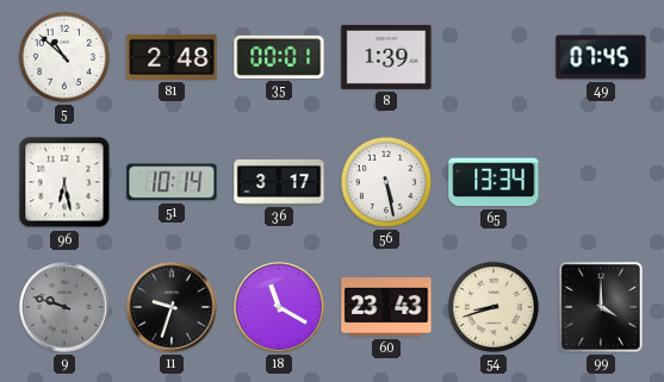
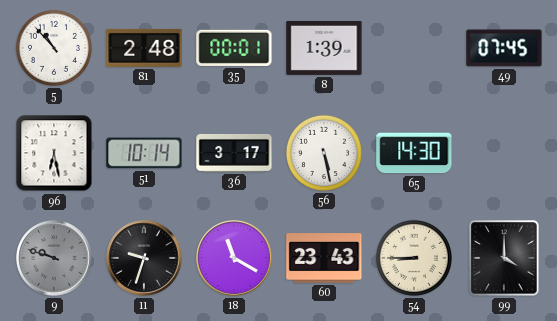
5: 10:52 -> 10:53 (54, 48)
65: 13:34 -> 14:30 (414, 153)
54: 8:42 -> 8:45 (414, 258)
